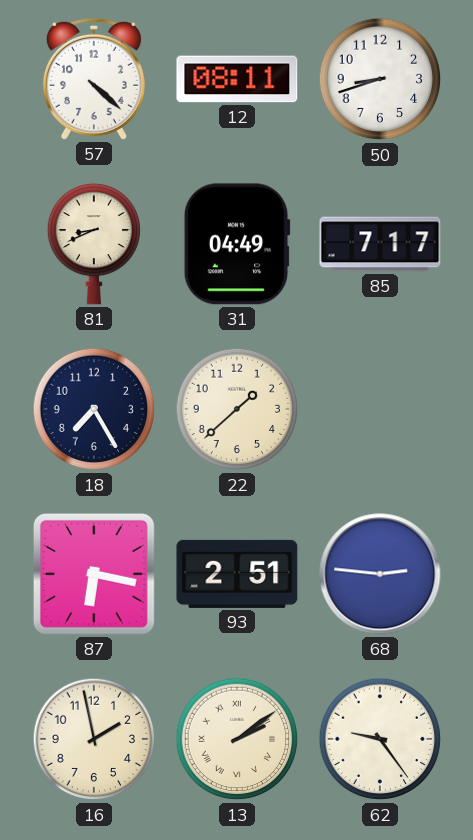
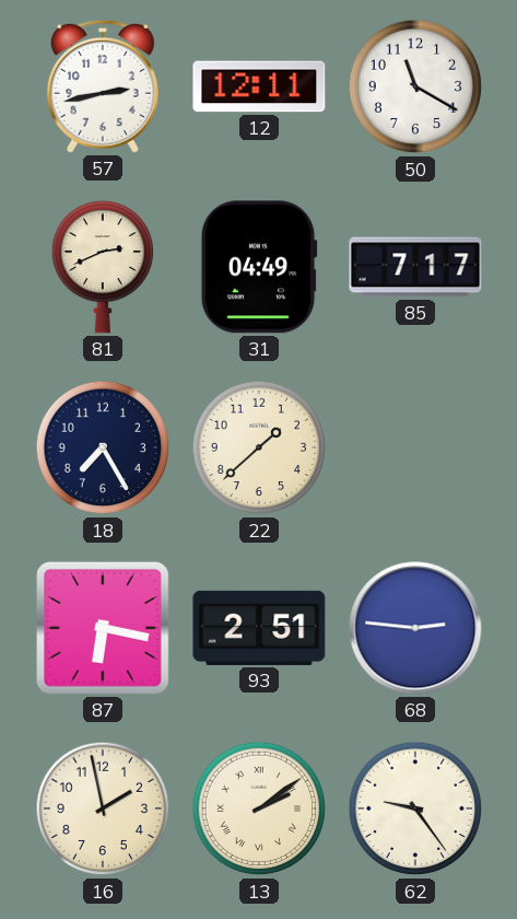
57: 4:22 -> 2:43 (103, 86)
12: 08:11 -> 12:11 (259, 86)
50: 8:42 -> 11:20 (415, 86)
81: 8:41 -> 2:41 (102, 267)
